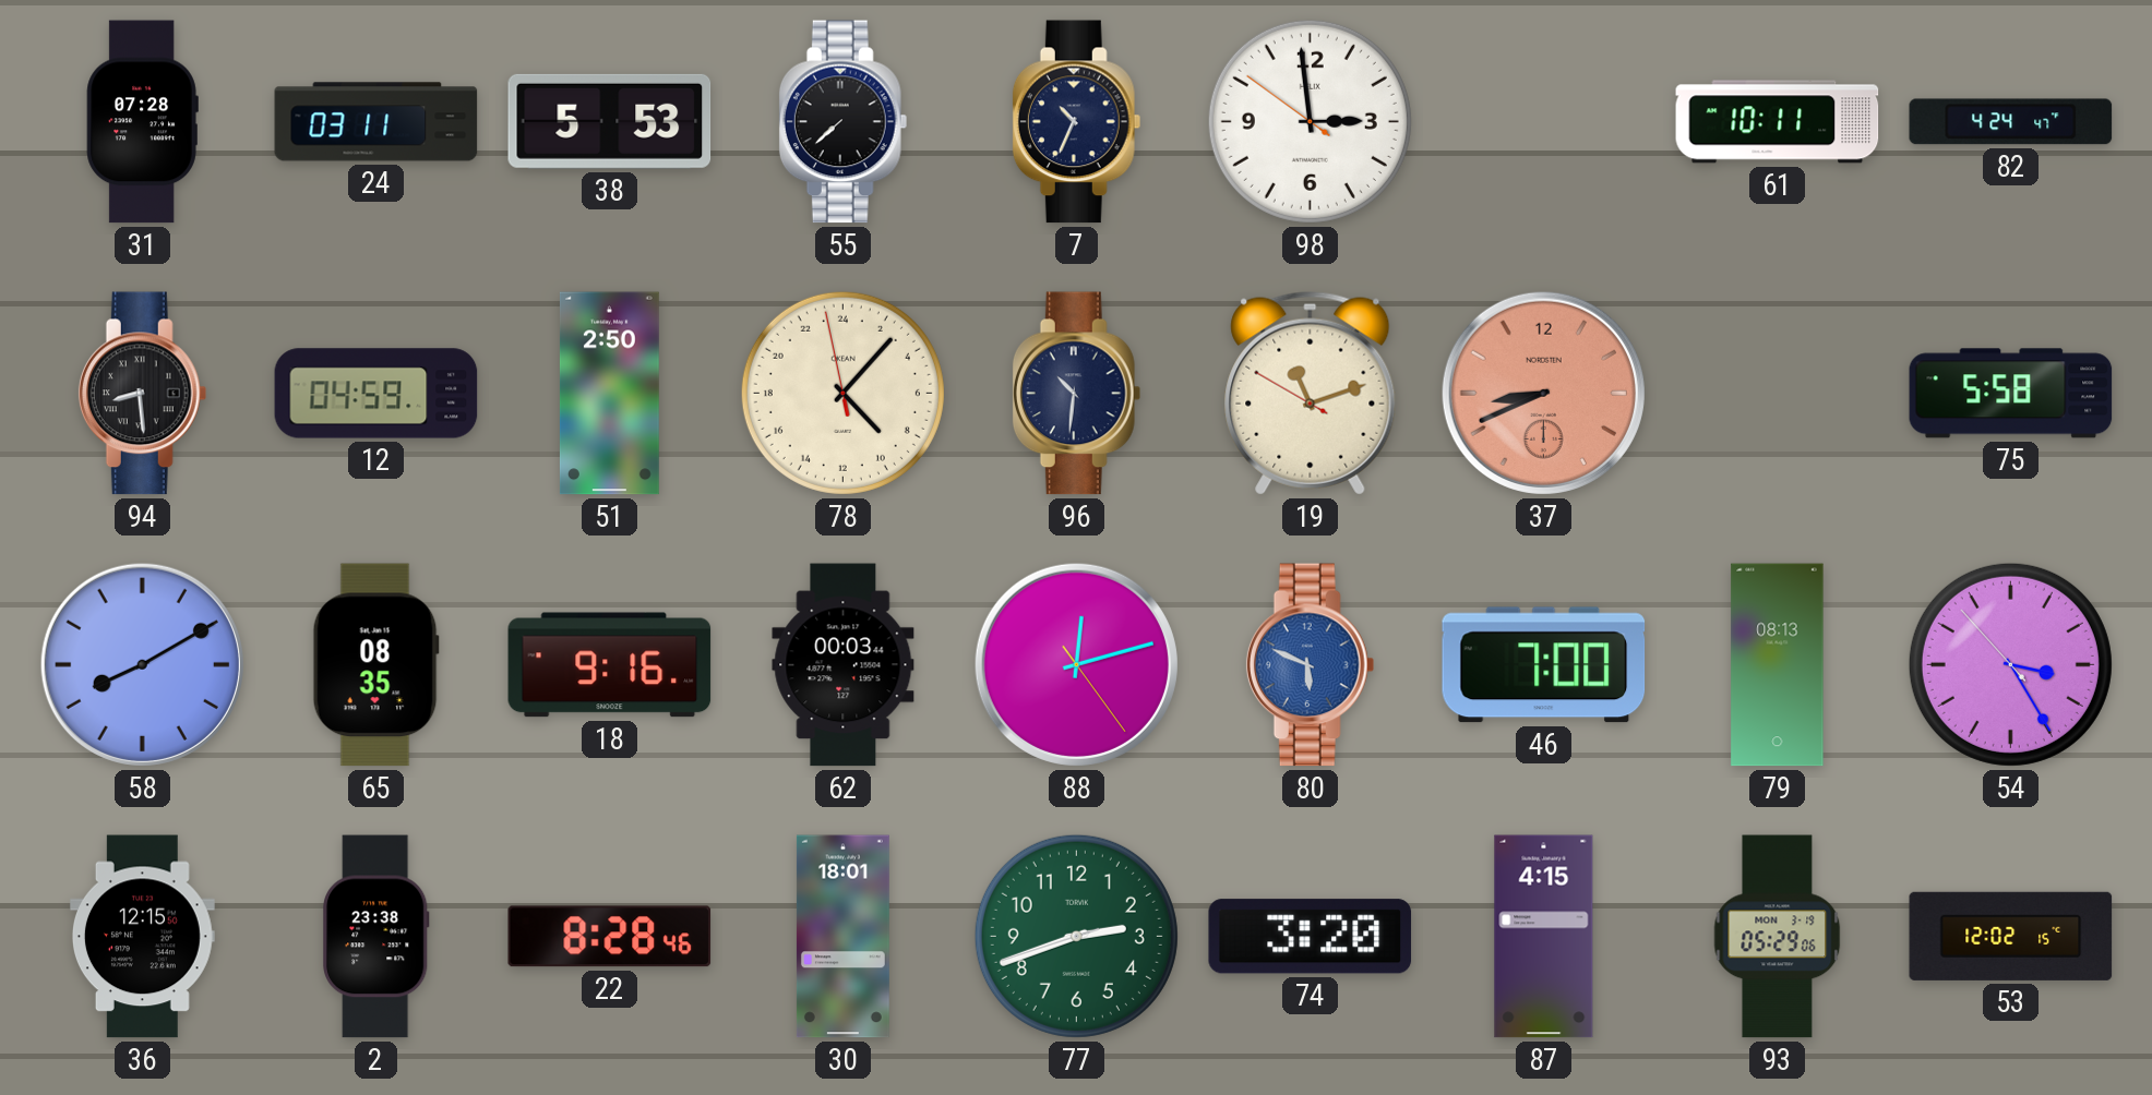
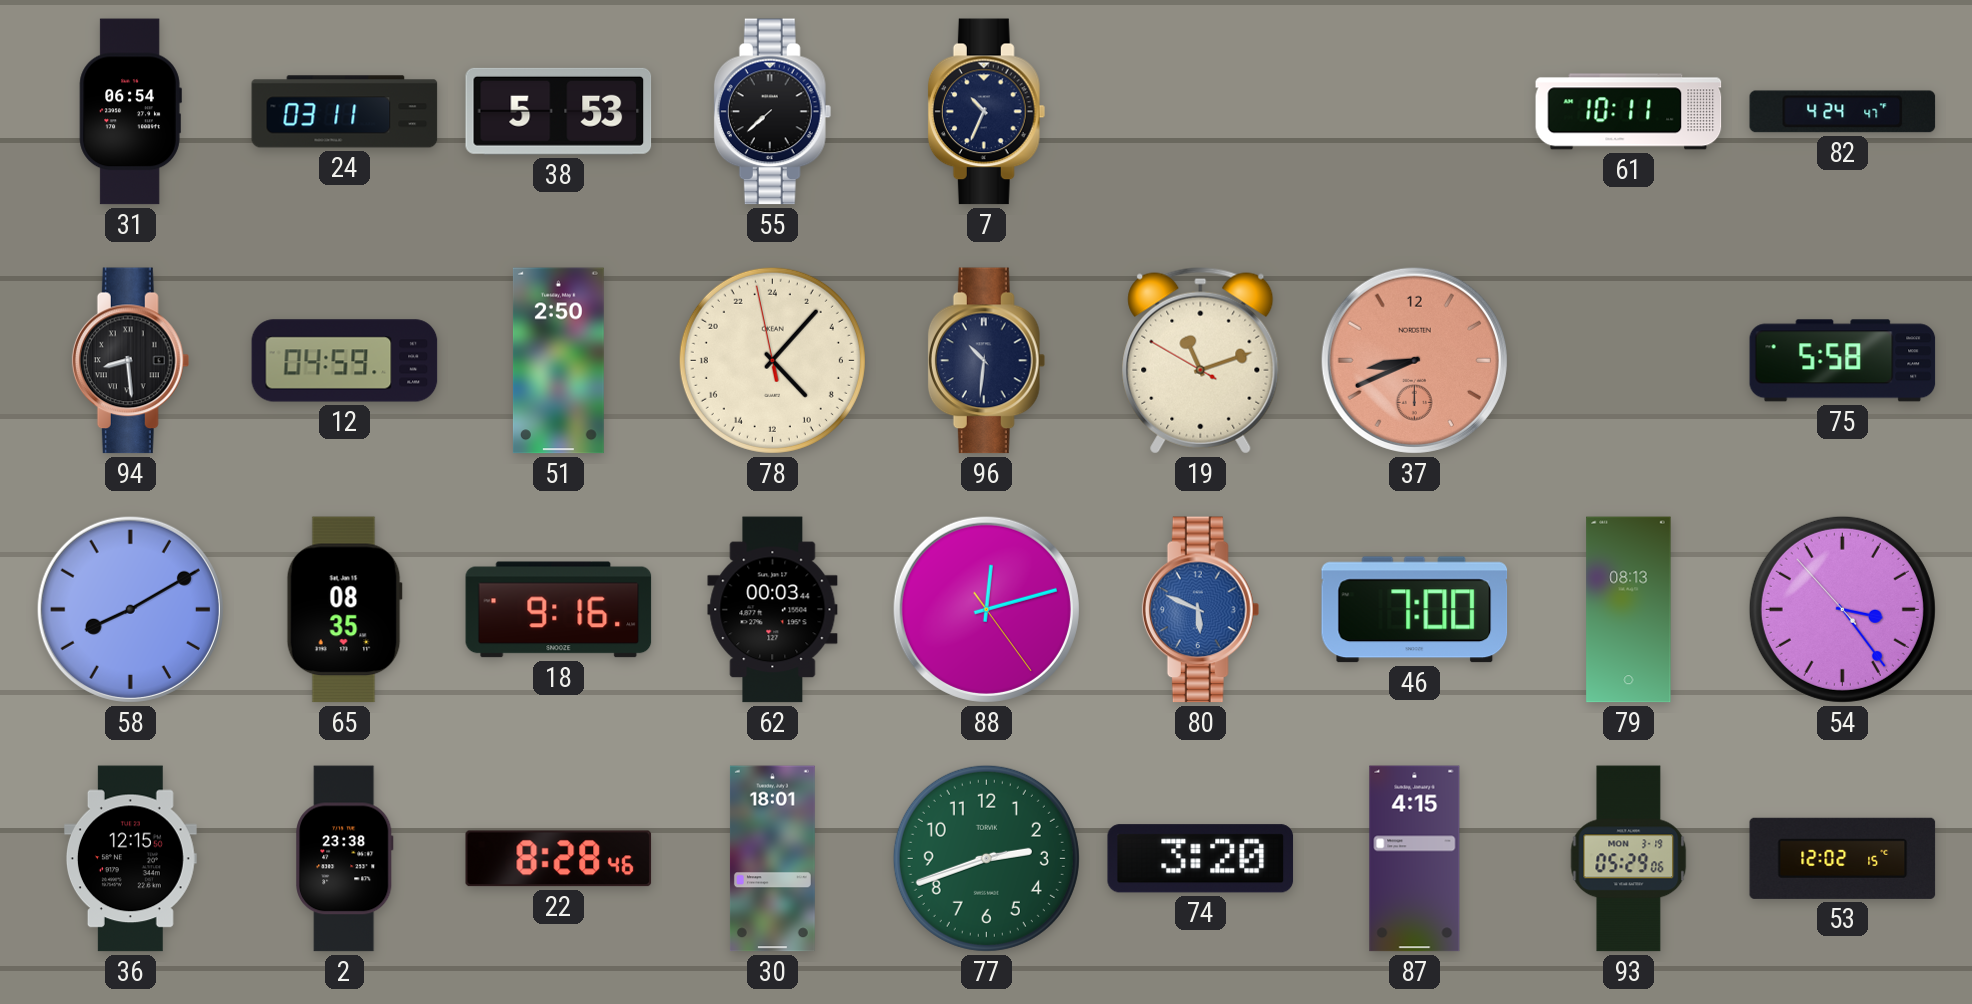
31: 07:28 -> 06:54 (130, 112)
98: 2:58 -> none (1310, 121)
54: 3:24 -> 3:23 (1842, 609)
